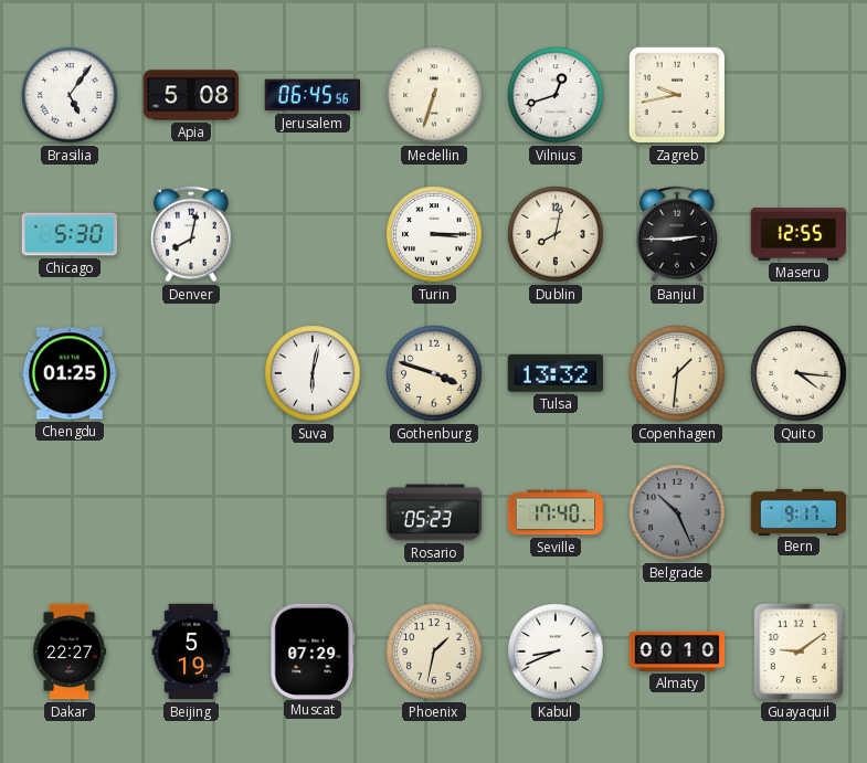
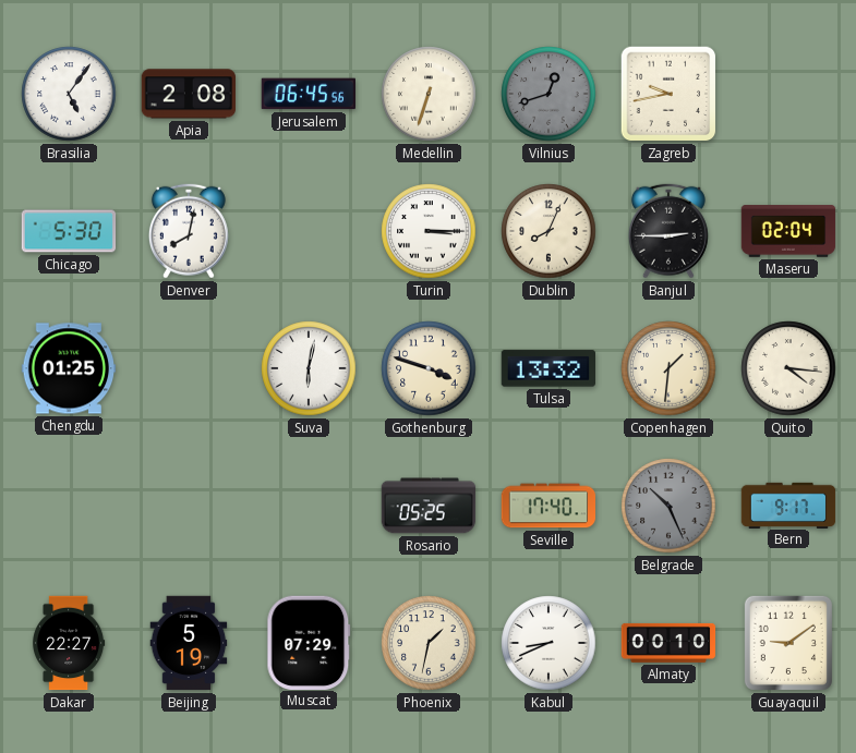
Apia: 5:08 -> 2:08 (189, 94)
Vilnius dial: white -> grey (548, 94)
Dublin: 8:02 -> 8:04 (548, 231)
Maseru: 12:55 -> 02:04 (788, 231)
Rosario: 05:23 -> 05:25 (429, 506)
